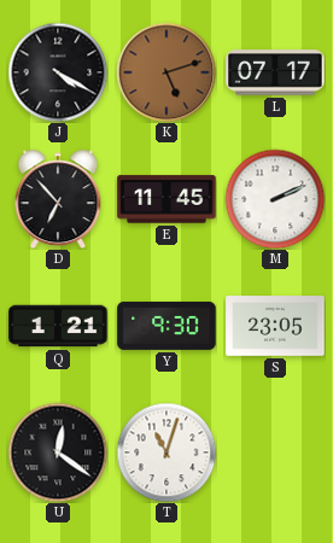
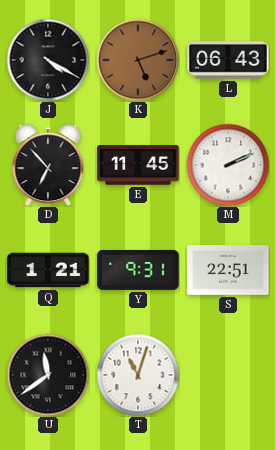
L: 07:17 -> 06:43 (228, 60)
Y: 9:30 -> 9:31 (138, 270)
S: 23:05 -> 22:51 (228, 270)
U: 12:21 -> 11:39 (48, 375)
